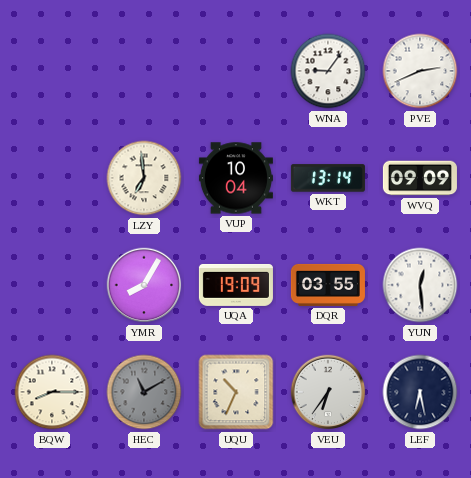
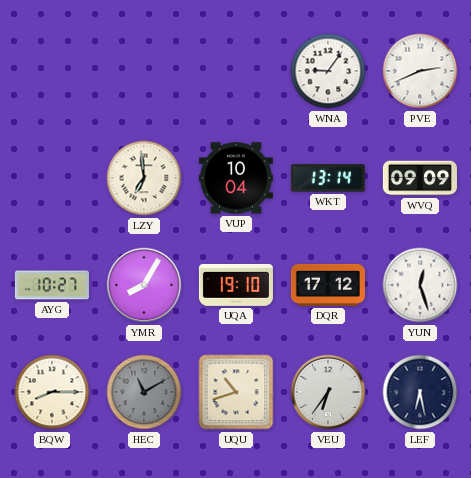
AYG: none -> 10:27 (52, 285)
UQA: 19:09 -> 19:10 (236, 285)
DQR: 03:55 -> 17:12 (328, 285)
YUN: 12:29 -> 12:27 (420, 285)
UQU: 10:34 -> 10:42 (236, 392)
